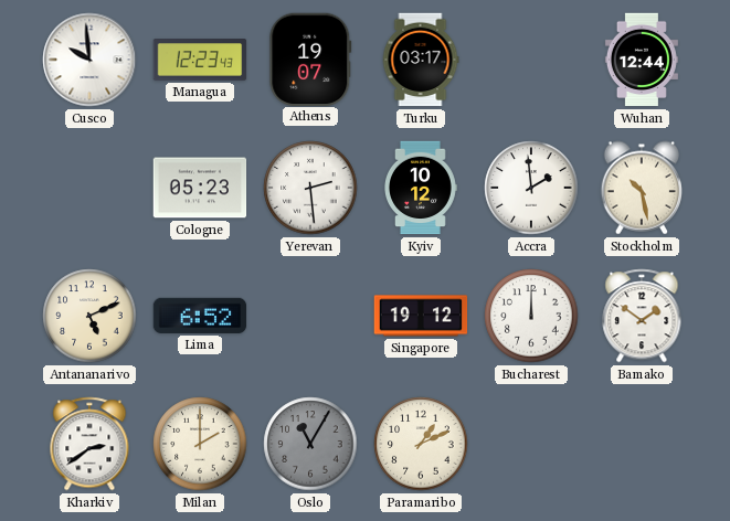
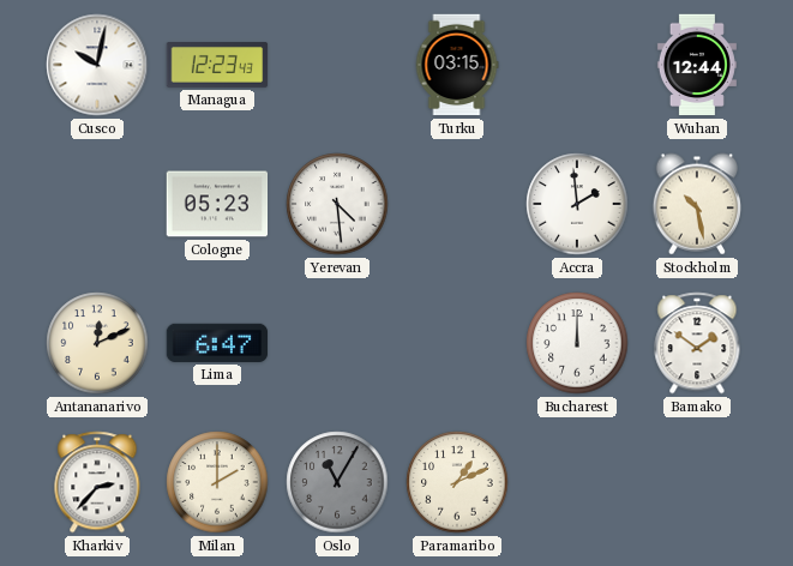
Cusco: 9:59 -> 10:02 (97, 65)
Athens: 19:07 -> none (310, 59)
Turku: 03:17 -> 03:15 (457, 65)
Yerevan: 2:29 -> 4:29 (337, 204)
Kyiv: 10:12 -> none (421, 188)
Antananarivo: 5:11 -> 12:11 (97, 343)
Lima: 6:52 -> 6:47 (217, 343)
Singapore: 19:12 -> none (421, 316)
Kharkiv: 2:39 -> 2:37 (97, 482)
